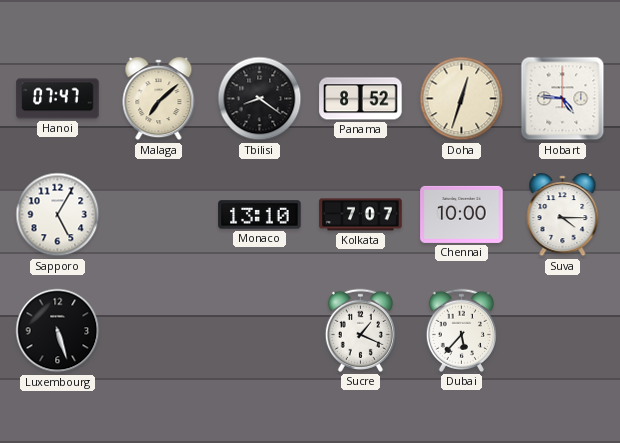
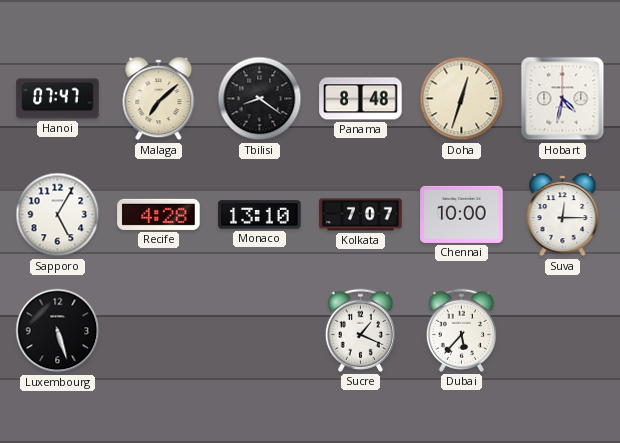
Panama: 8:52 -> 8:48 (361, 99)
Hobart: 4:46 -> 4:32 (563, 99)
Recife: none -> 4:28 (159, 214)
Suva: 4:15 -> 12:15 (563, 215)
